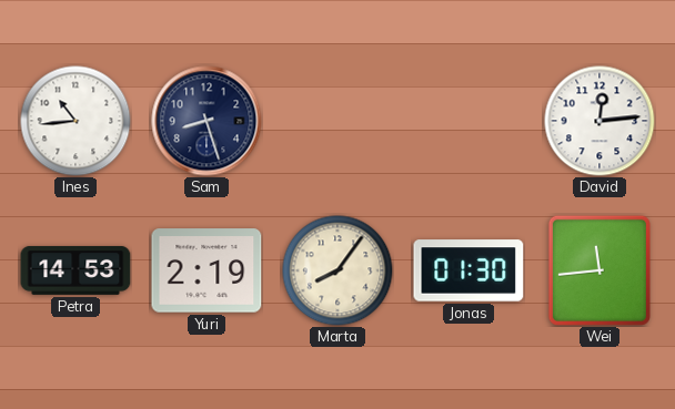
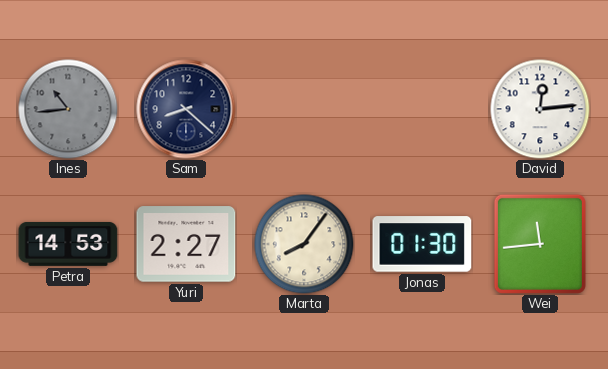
Ines dial: white -> grey (68, 109)
Sam: 8:27 -> 8:22 (186, 109)
Yuri: 2:19 -> 2:27 (186, 244)
